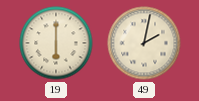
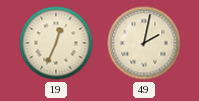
19: 6:00 -> 12:34 (56, 43)
